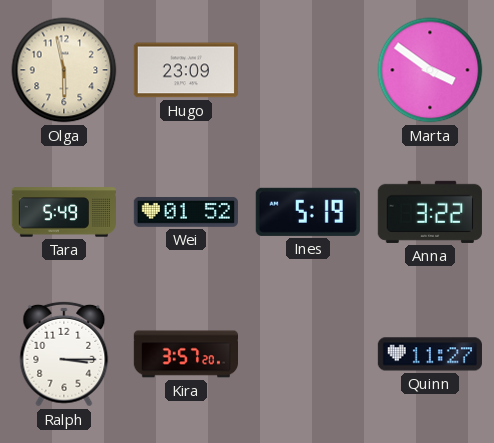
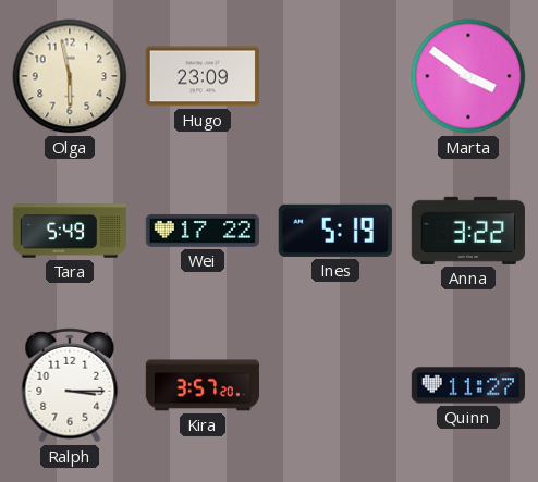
Wei: 01:52 -> 17:22 (203, 231)
